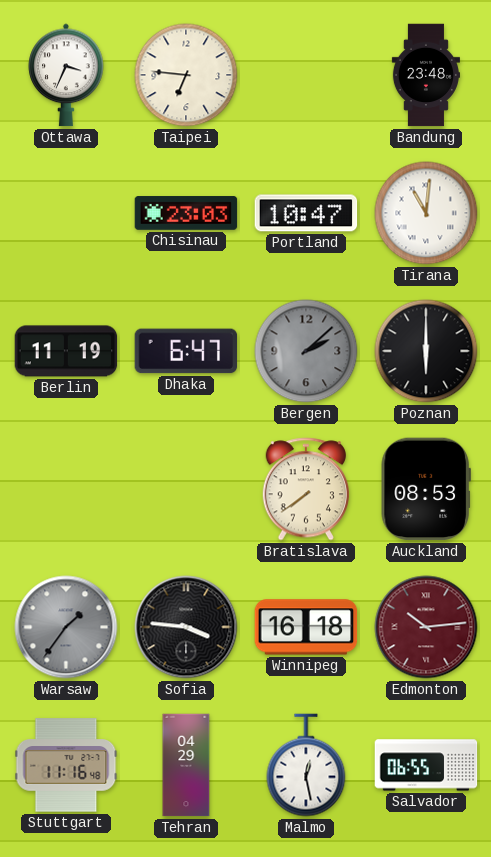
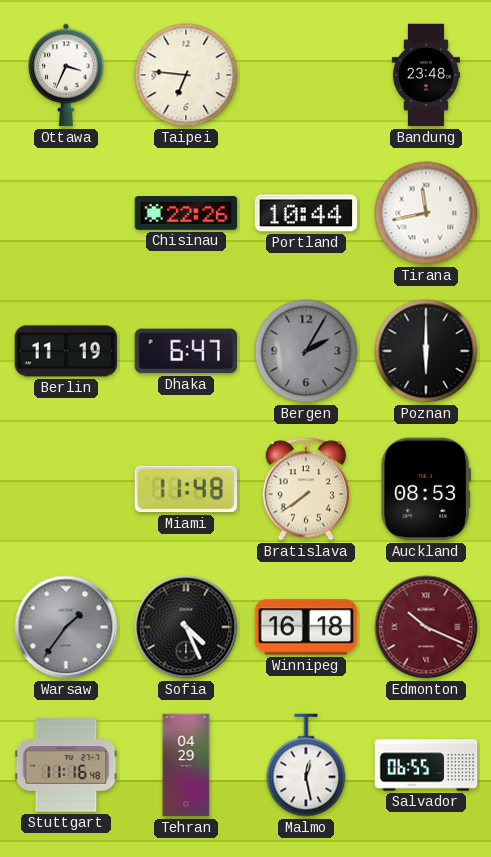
Chisinau: 23:03 -> 22:26 (186, 213)
Portland: 10:47 -> 10:44 (306, 213)
Tirana: 11:01 -> 11:43 (426, 213)
Bergen: 2:08 -> 2:05 (306, 351)
Miami: none -> 11:48 (186, 489)
Sofia: 3:46 -> 4:26 (186, 627)
Edmonton: 10:14 -> 10:19 (426, 627)
